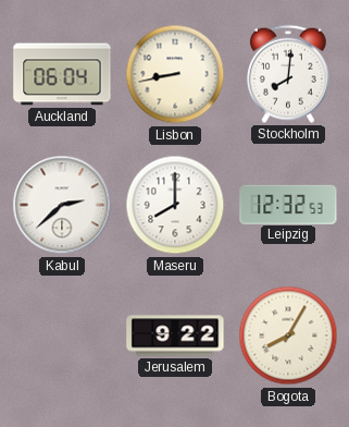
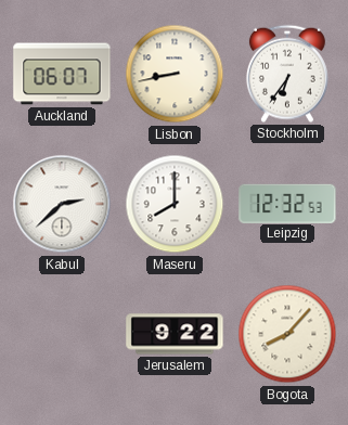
Auckland: 06:04 -> 06:07 (62, 74)
Stockholm: 8:01 -> 6:36 (287, 74)
Bogota: 8:05 -> 8:07 (287, 334)
